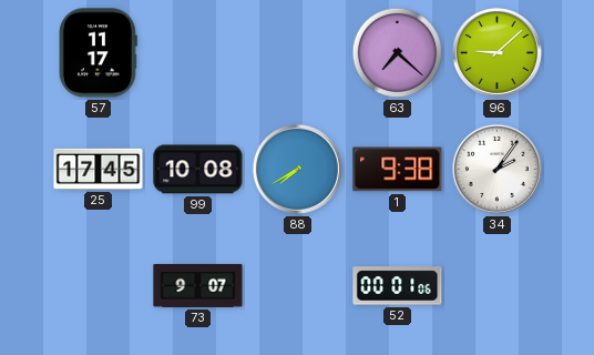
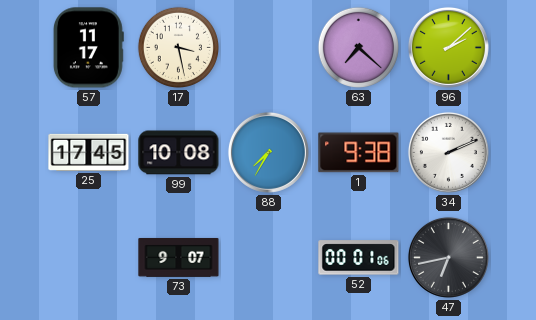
17: none -> 3:28 (178, 47)
96: 9:08 -> 2:08 (448, 47)
88: 7:40 -> 7:35 (268, 152)
34: 2:06 -> 2:11 (448, 152)
47: none -> 6:43 (448, 257)
